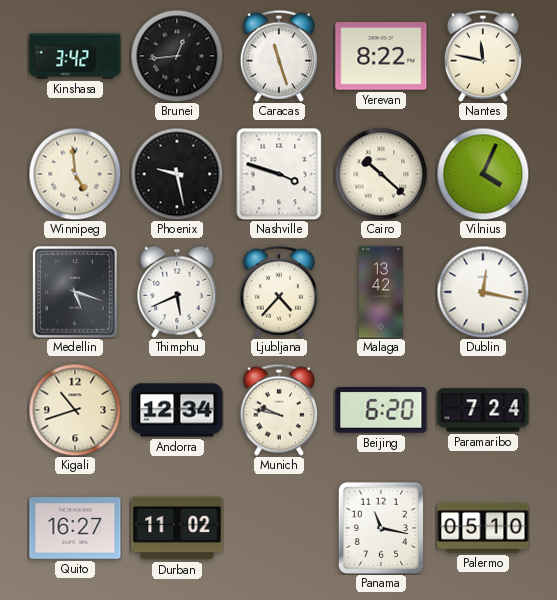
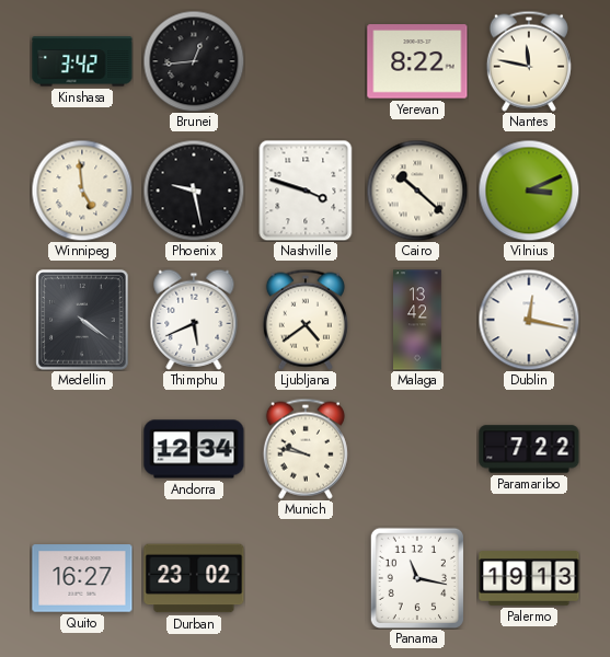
Caracas: 11:27 -> none (279, 56)
Vilnius: 4:04 -> 3:11 (529, 191)
Medellin: 5:18 -> 4:21 (82, 320)
Ljubljana: 4:37 -> 4:39 (306, 320)
Kigali: 10:42 -> none (75, 410)
Beijing: 6:20 -> none (381, 411)
Paramaribo: 7:24 -> 7:22 (529, 449)
Durban: 11:02 -> 23:02 (194, 578)
Palermo: 05:10 -> 19:13 (529, 578)
